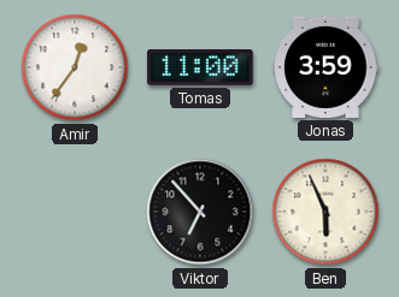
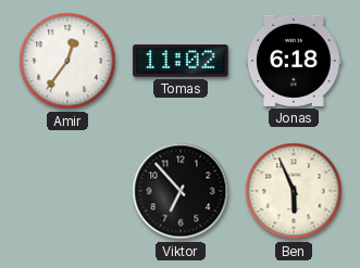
Tomas: 11:00 -> 11:02 (181, 61)
Jonas: 3:59 -> 6:18 (294, 61)
